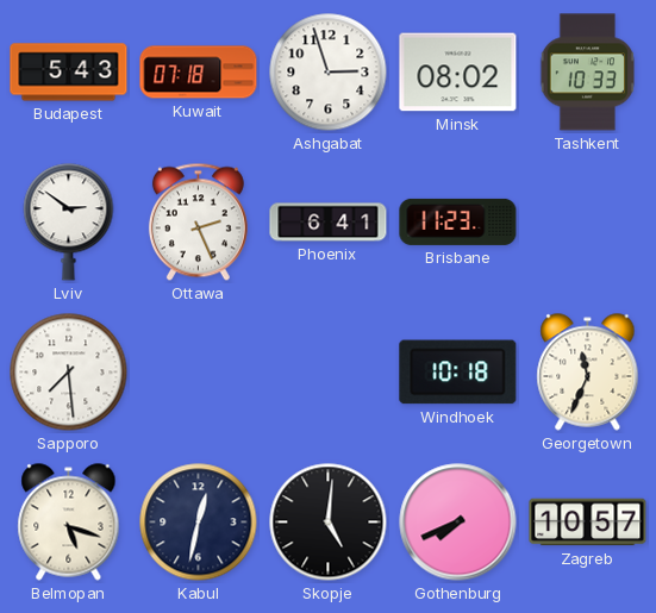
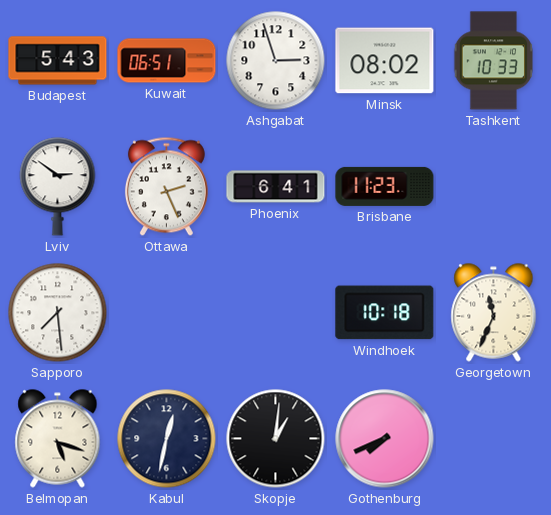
Kuwait: 07:18 -> 06:51 (167, 61)
Skopje: 5:01 -> 1:01 (276, 439)
Zagreb: 10:57 -> none (588, 523)
